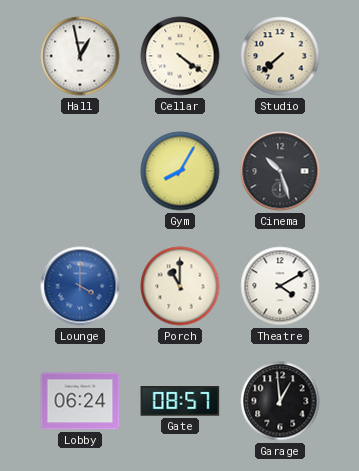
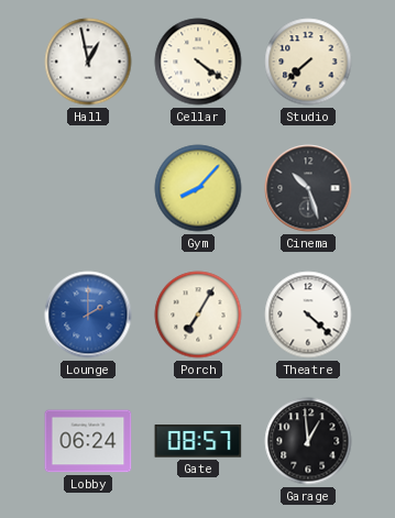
Gym: 8:05 -> 8:07 (198, 188)
Lounge: 4:00 -> 2:00 (88, 315)
Porch: 11:00 -> 7:05 (198, 315)
Theatre: 4:10 -> 4:22 (308, 315)
